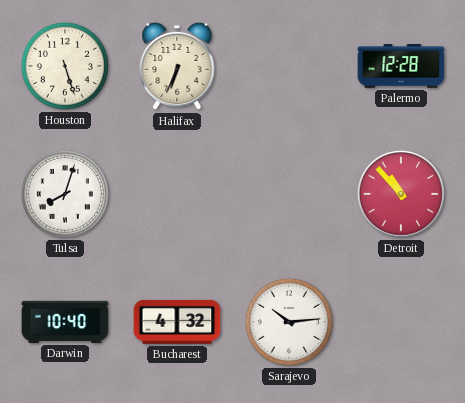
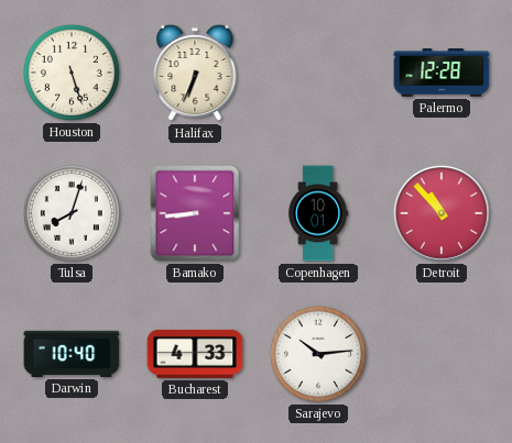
Bamako: none -> 8:44 (195, 213)
Copenhagen: none -> 10:01 (318, 213)
Bucharest: 4:32 -> 4:33 (195, 354)
